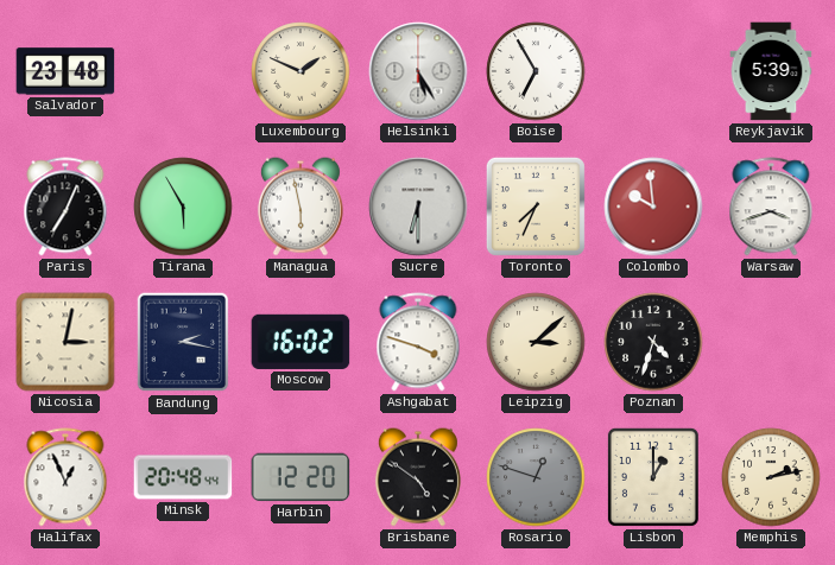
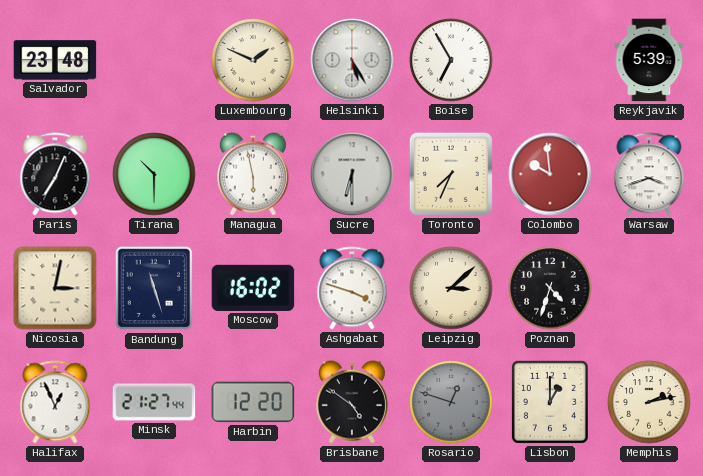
Tirana: 5:55 -> 10:30 (154, 174)
Bandung: 2:17 -> 11:27 (154, 288)
Minsk: 20:48 -> 21:27 (154, 402)
